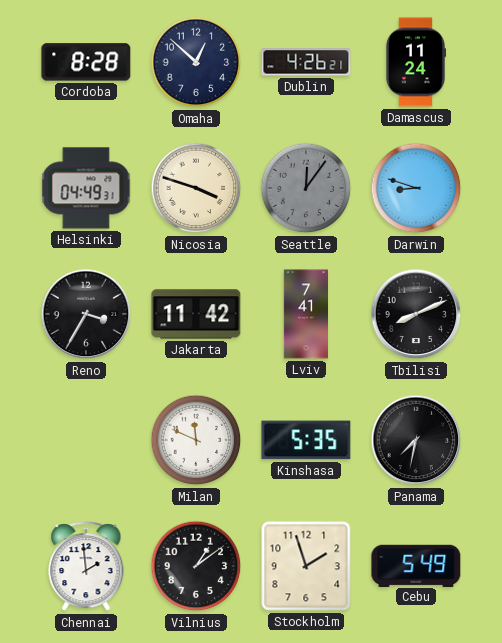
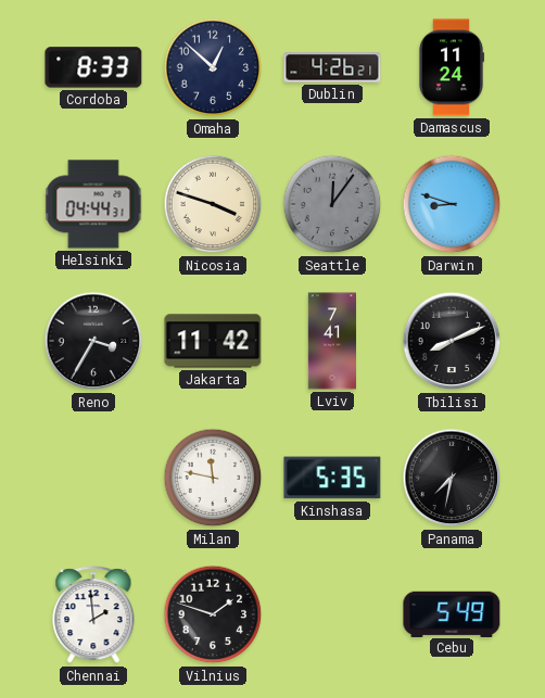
Cordoba: 8:28 -> 8:33 (93, 67)
Helsinki: 04:49 -> 04:44 (93, 204)
Milan: 11:49 -> 11:47 (213, 478)
Vilnius: 1:09 -> 1:48 (213, 614)
Stockholm: 1:57 -> none (306, 566)
